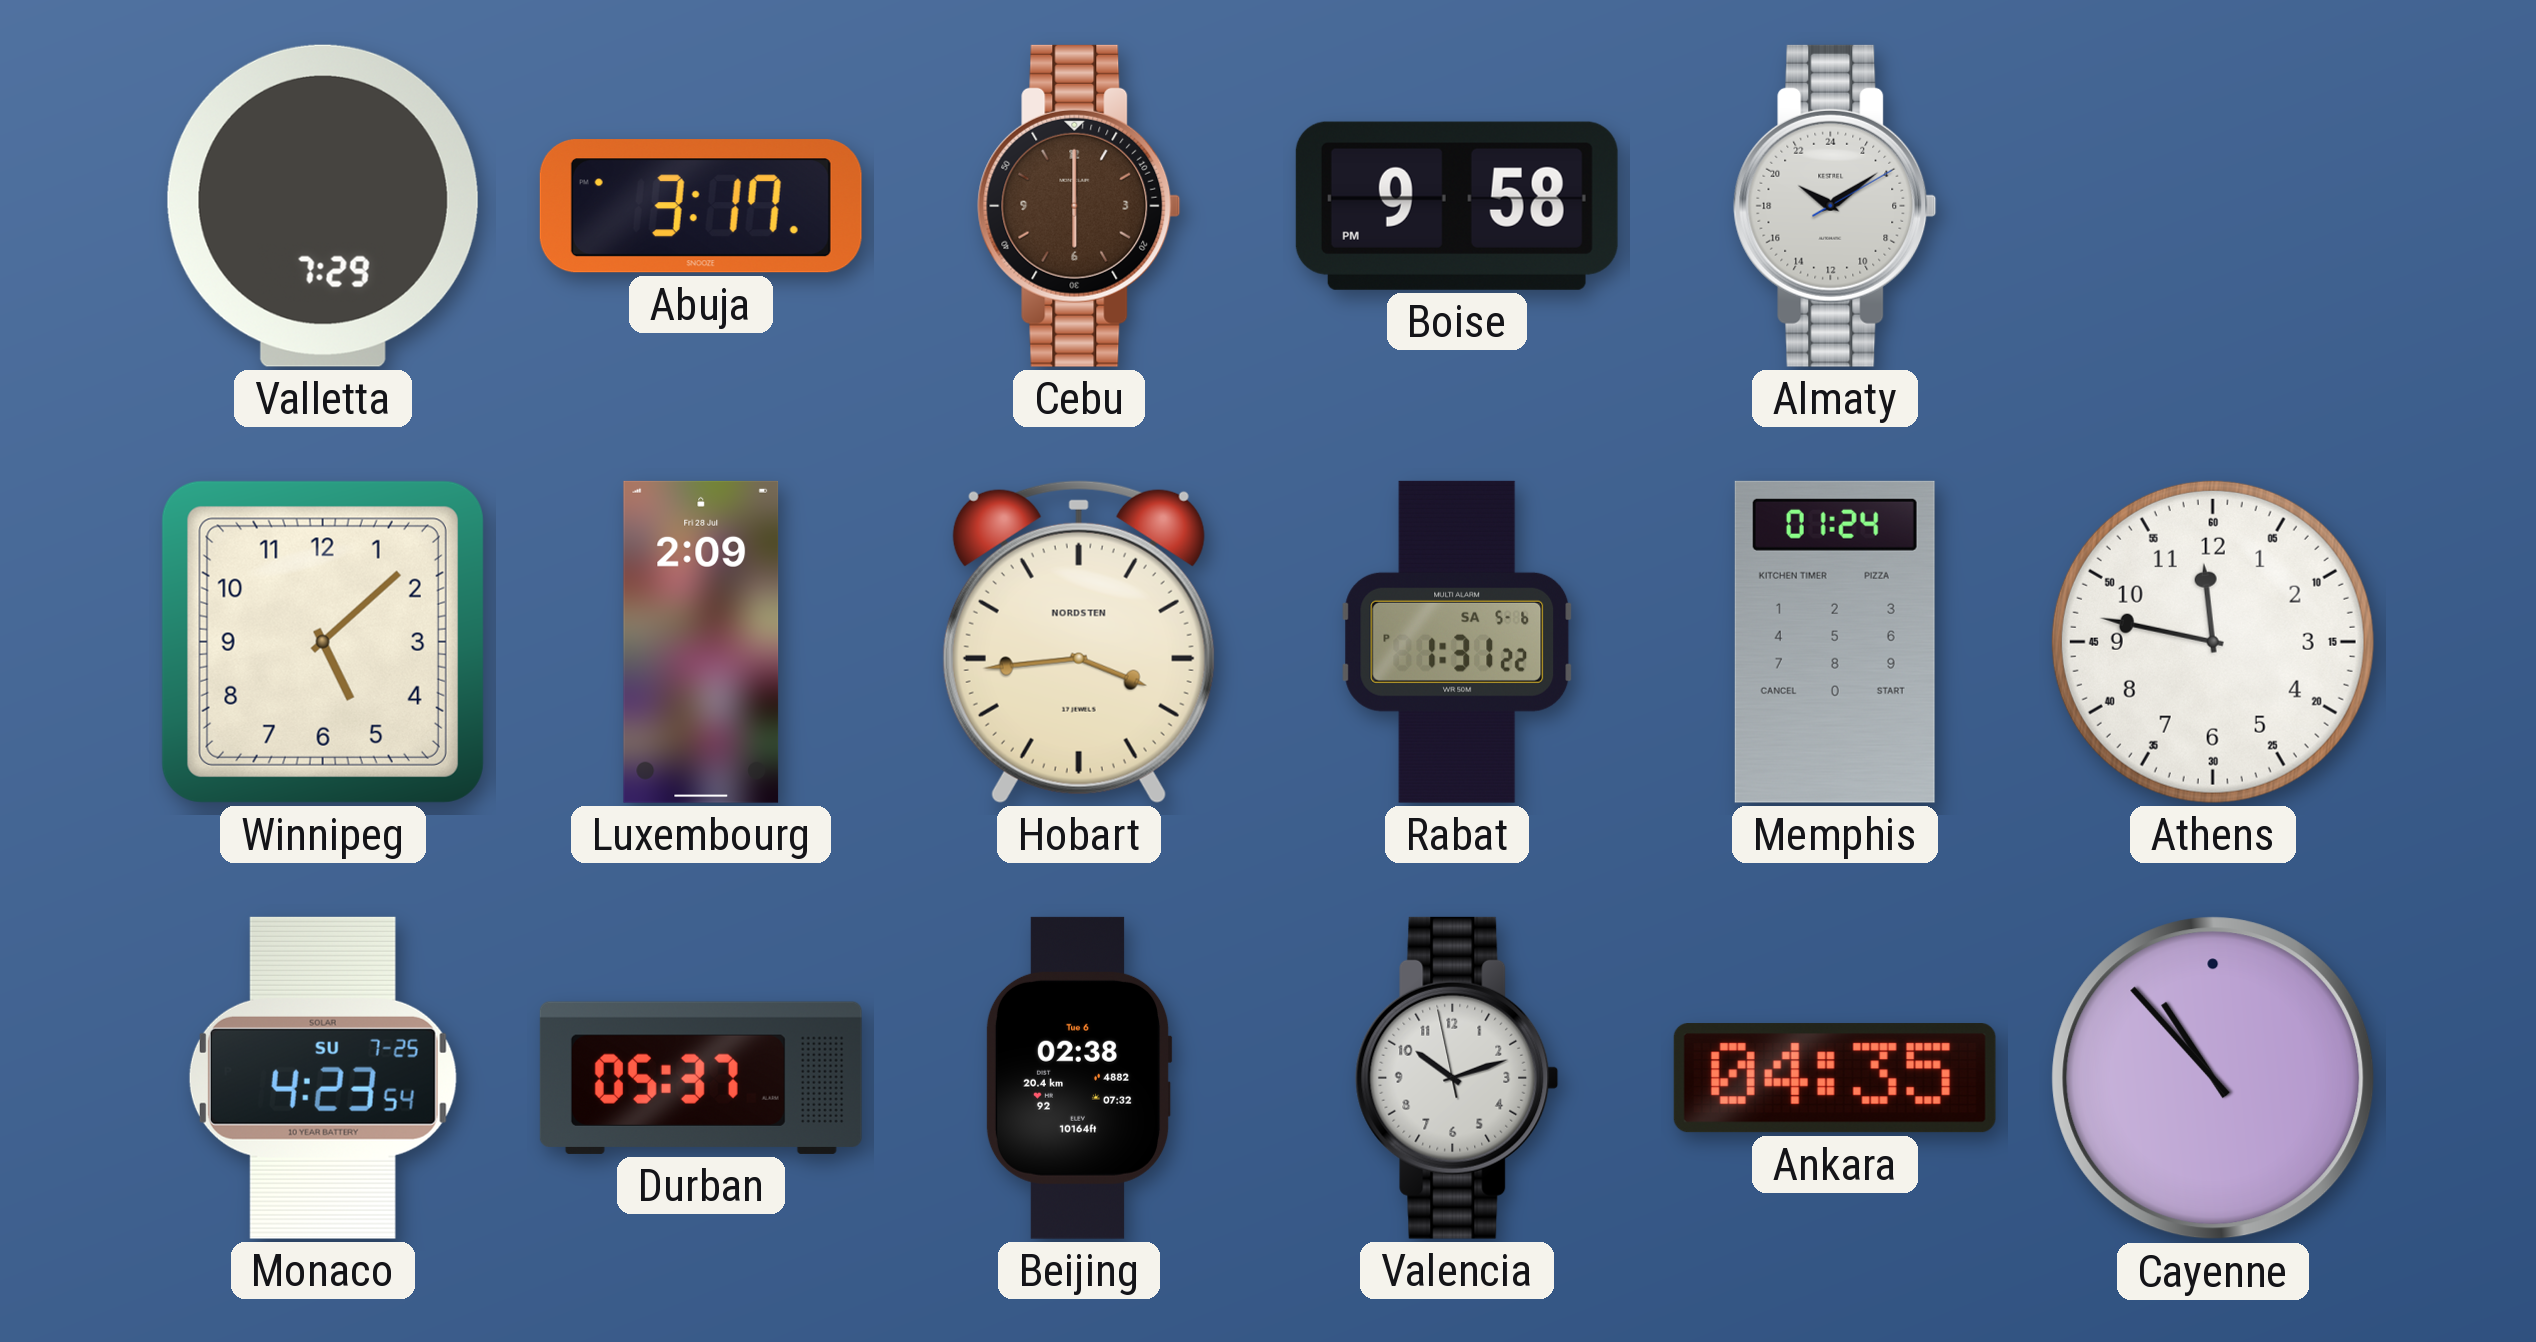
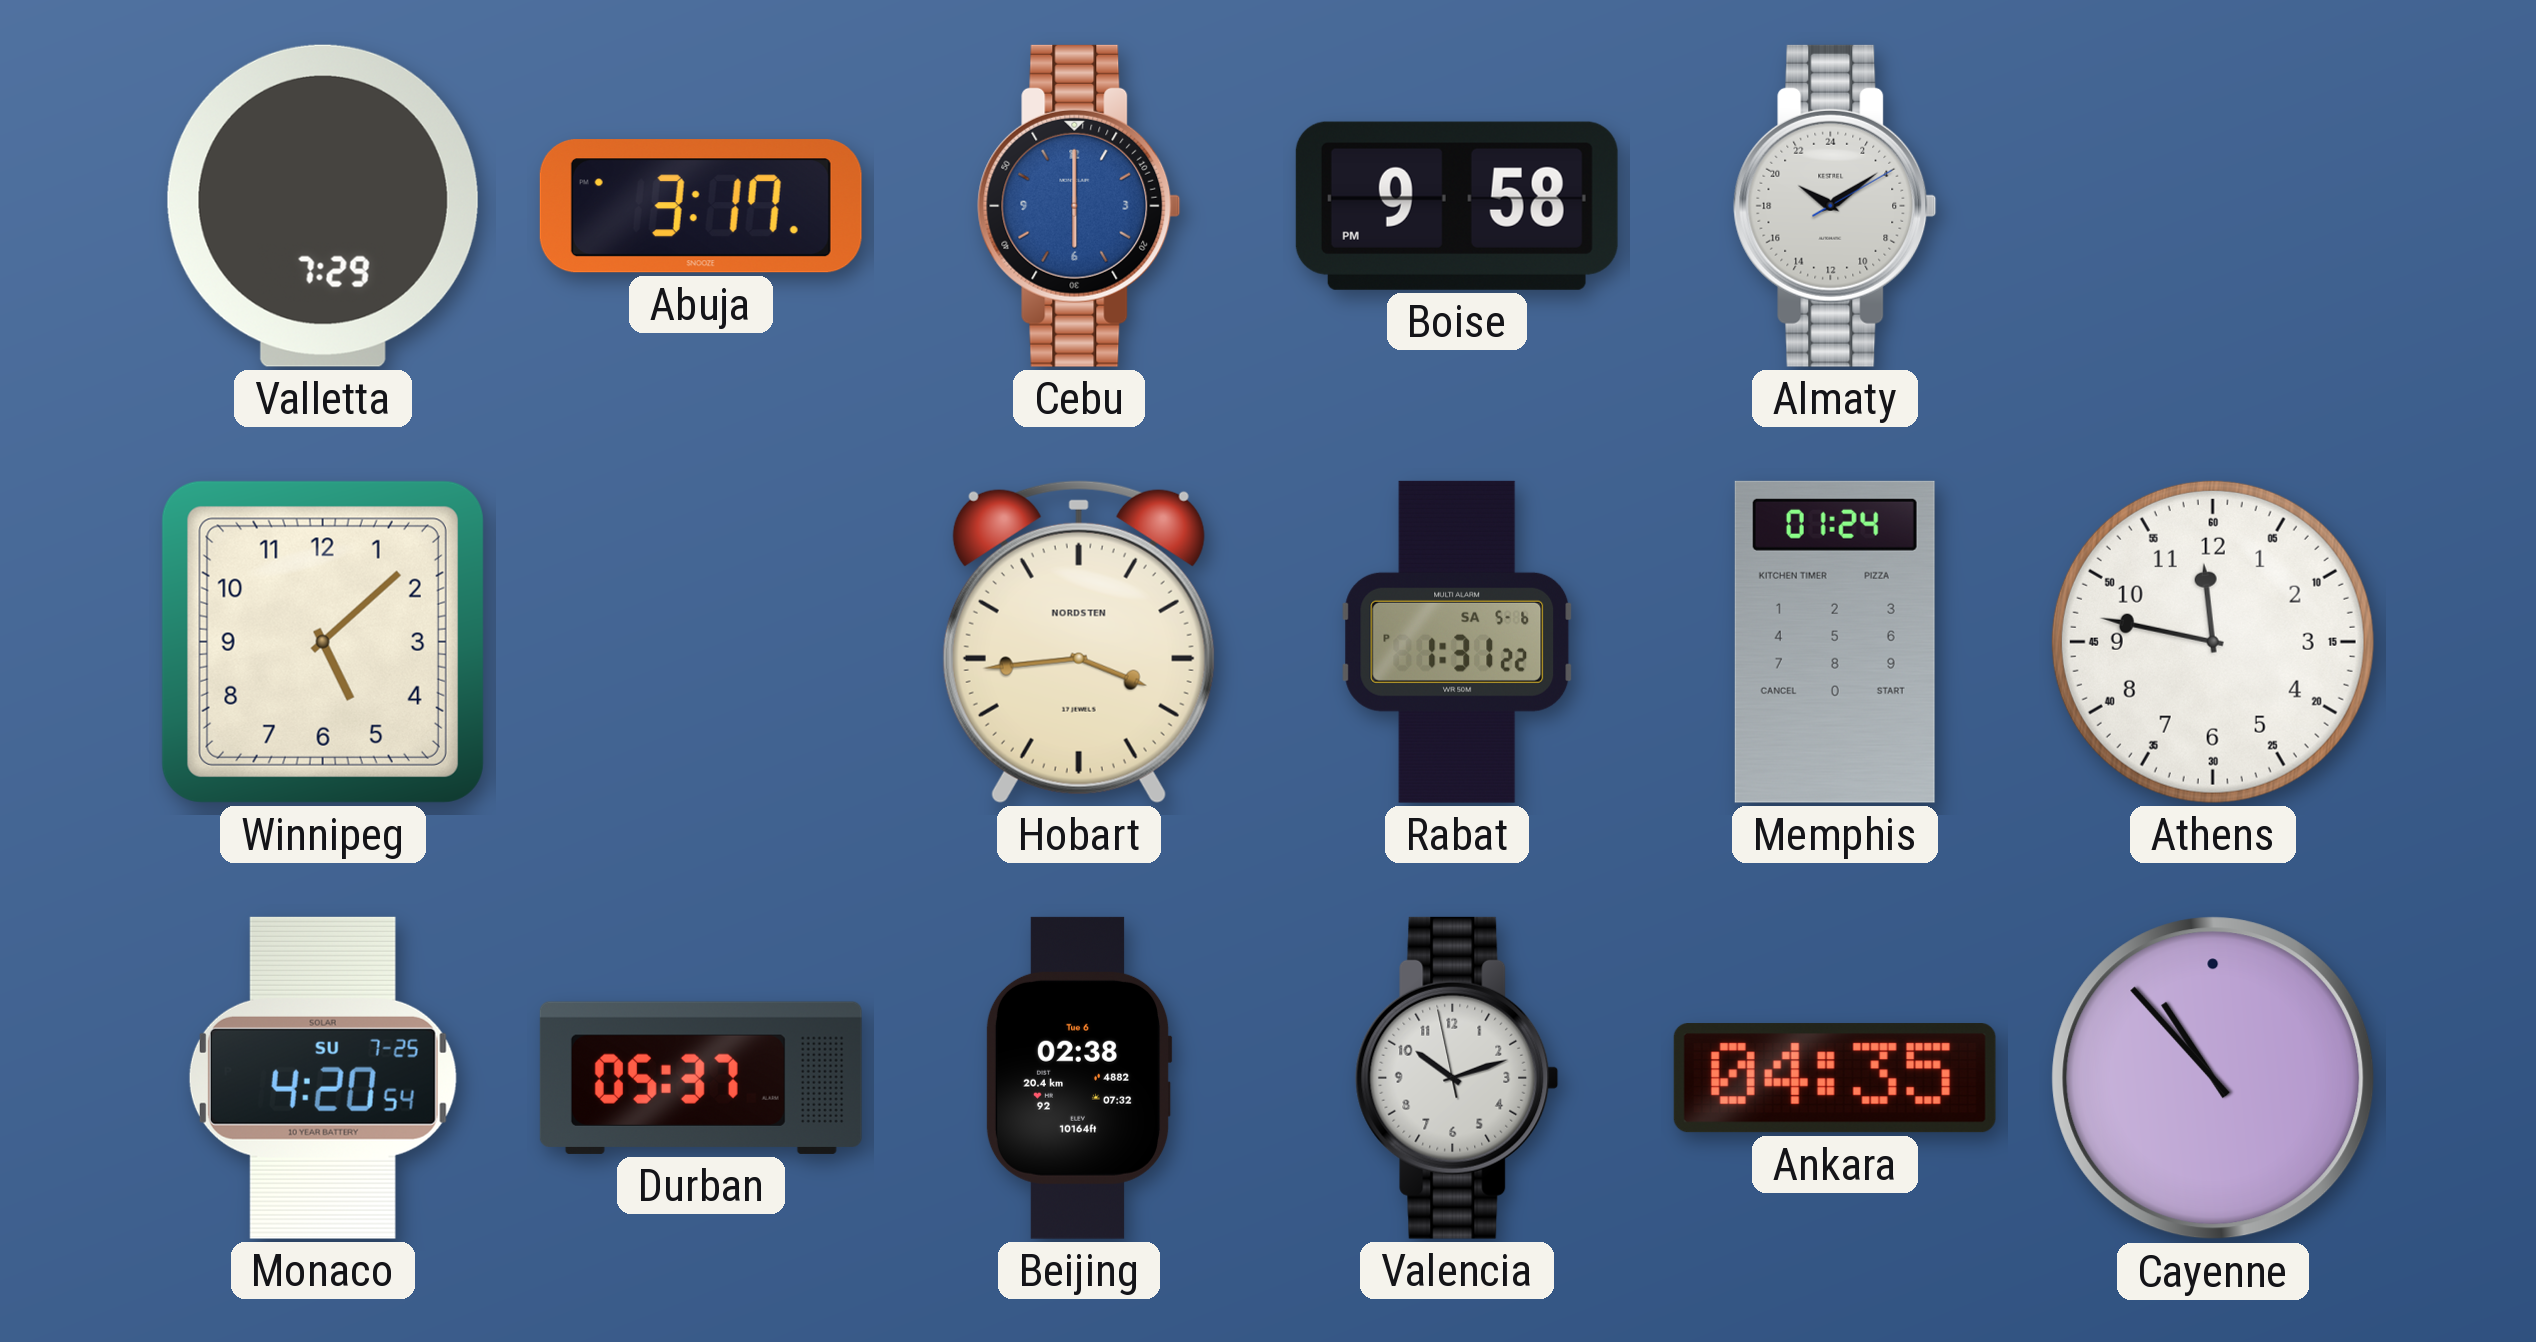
Cebu dial: brown -> blue (1079, 206)
Luxembourg: 2:09 -> none (701, 642)
Monaco: 4:23 -> 4:20 (323, 1078)
